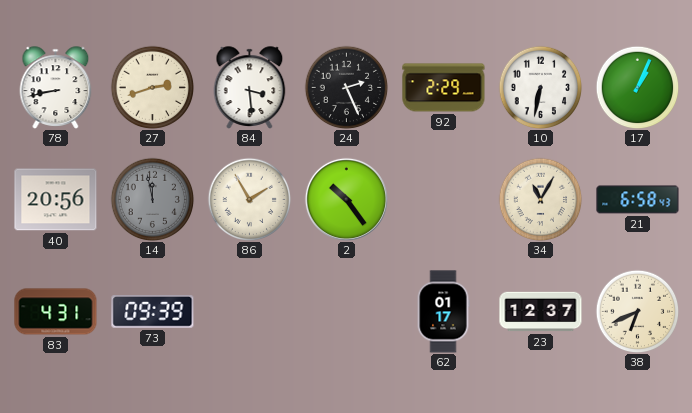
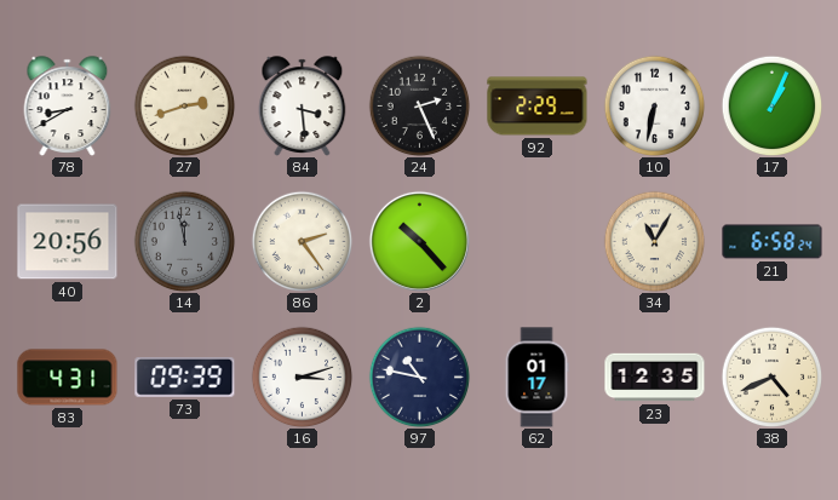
78: 8:43 -> 8:40 (68, 107)
86: 1:55 -> 2:24 (302, 241)
2: 10:24 -> 10:23 (419, 241)
21: 6:58:43 -> 6:58:24 (773, 242)
16: none -> 3:12 (302, 377)
97: none -> 10:47 (419, 377)
23: 12:37 -> 12:35 (655, 378)
38: 6:41 -> 4:41 (771, 377)
